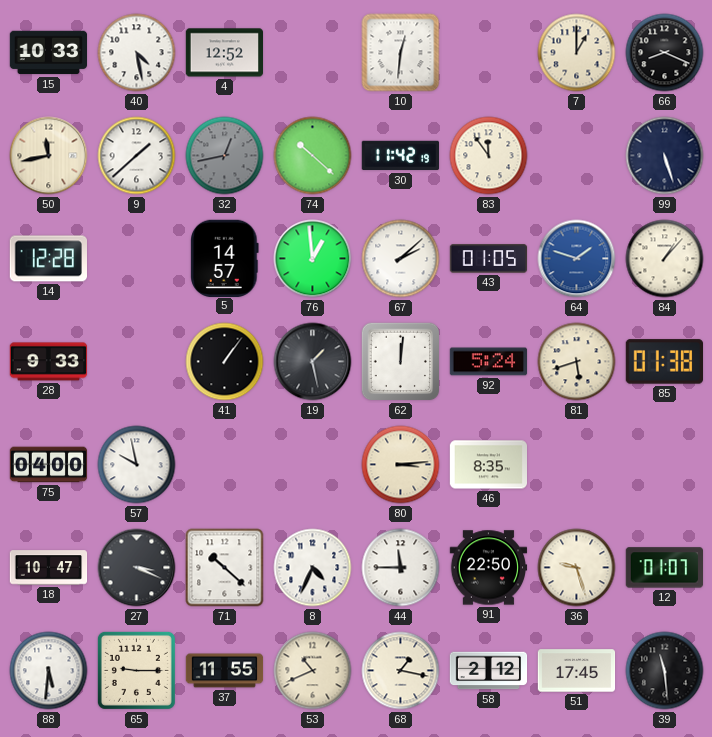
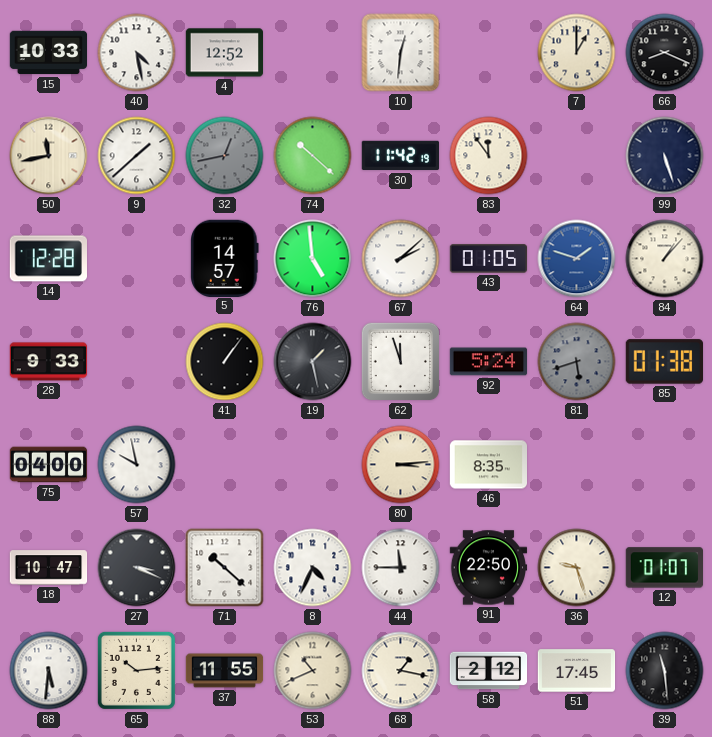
76: 12:59 -> 4:59 (313, 259)
62: 12:01 -> 11:57 (401, 362)
81 dial: cream -> grey (577, 362)
65: 9:15 -> 10:14 (136, 670)
